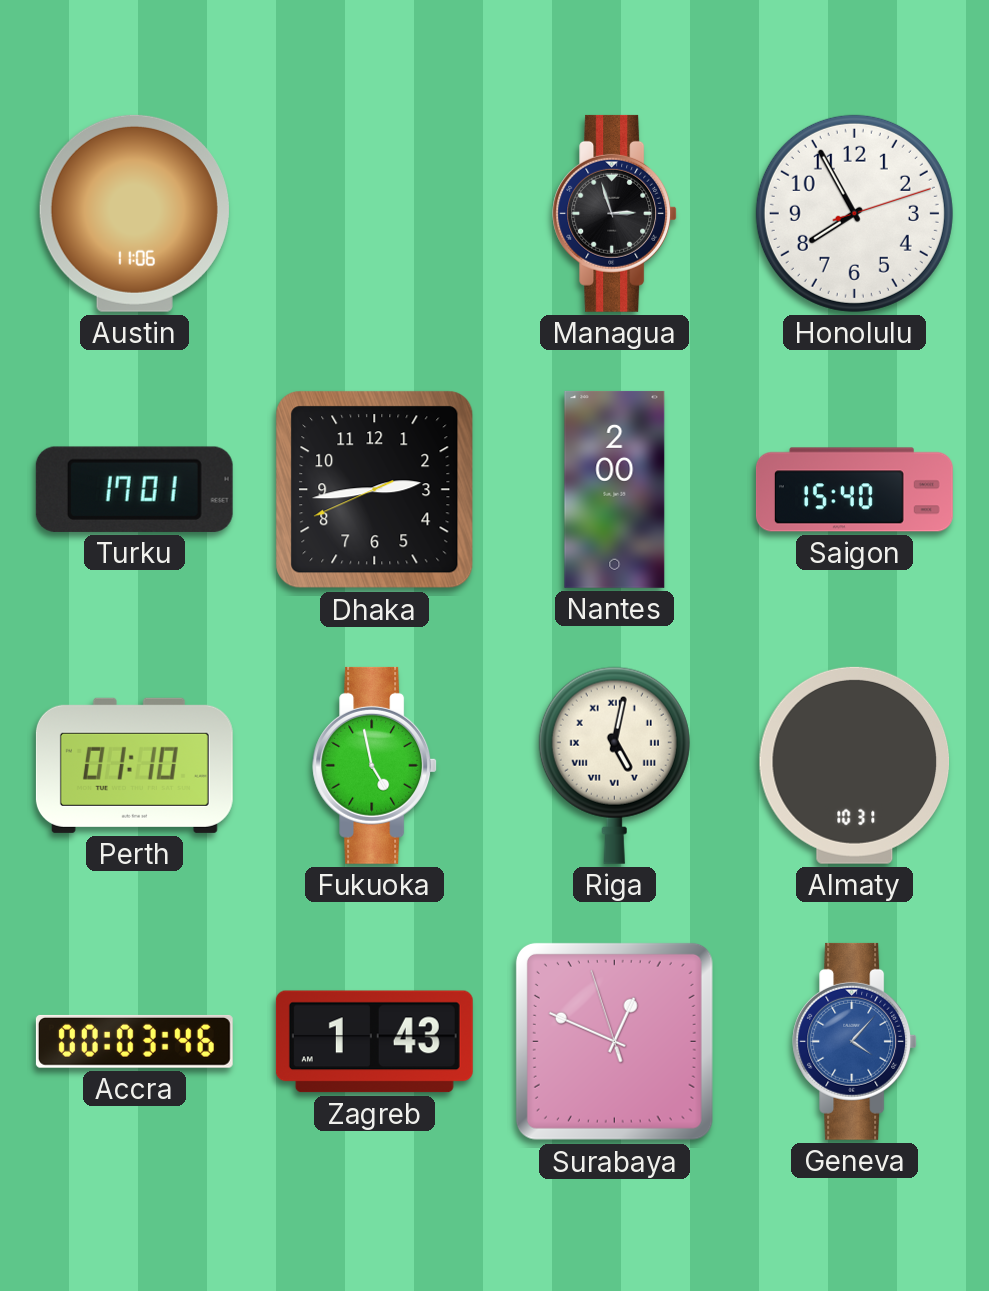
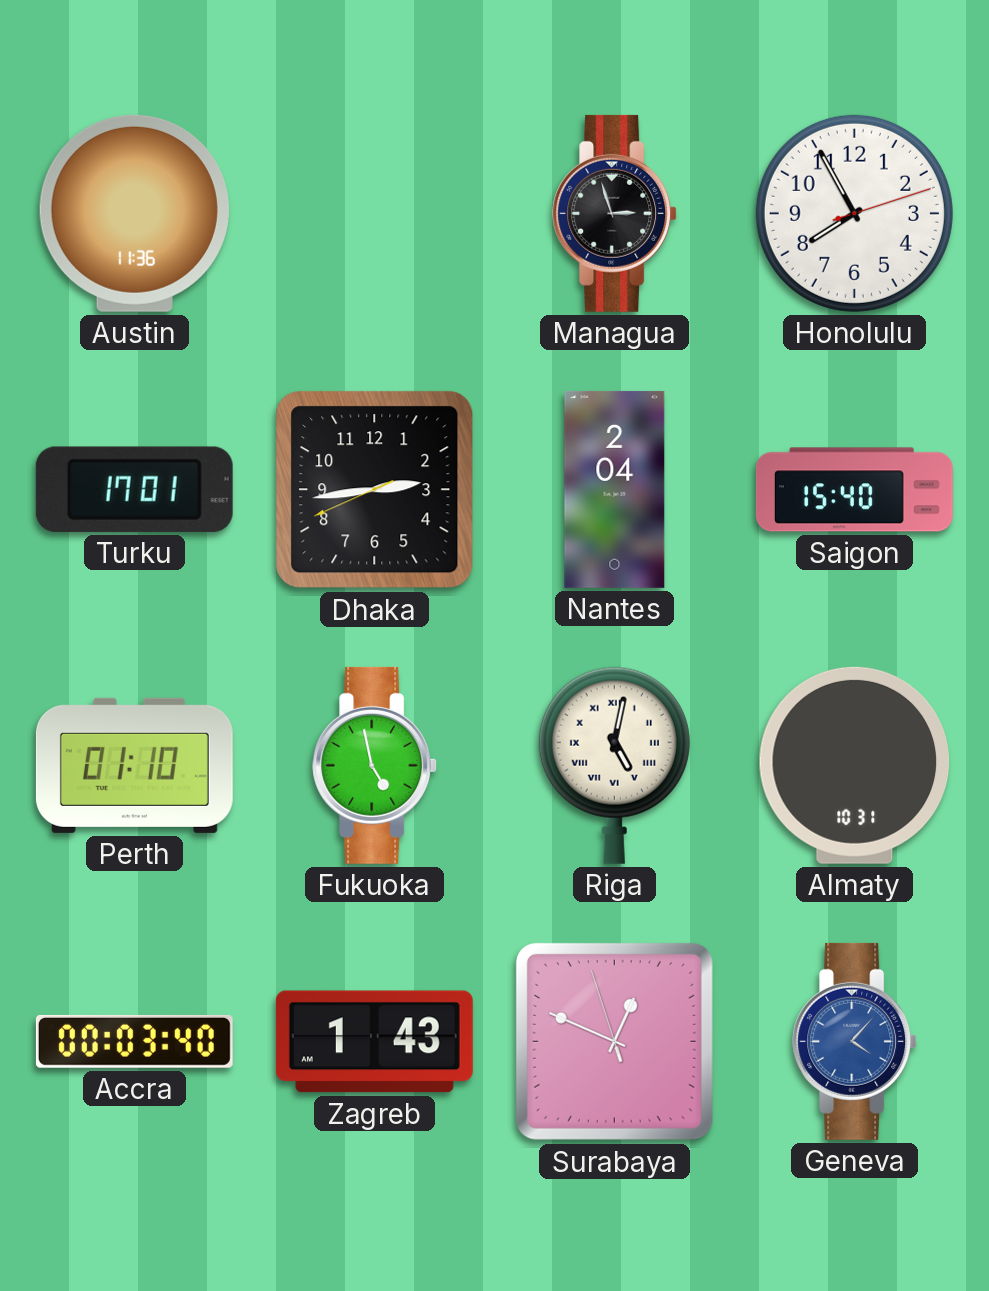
Austin: 11:06 -> 11:36 (134, 213)
Nantes: 2:00 -> 2:04 (615, 489)
Accra: 00:03:46 -> 00:03:40 (134, 1041)
